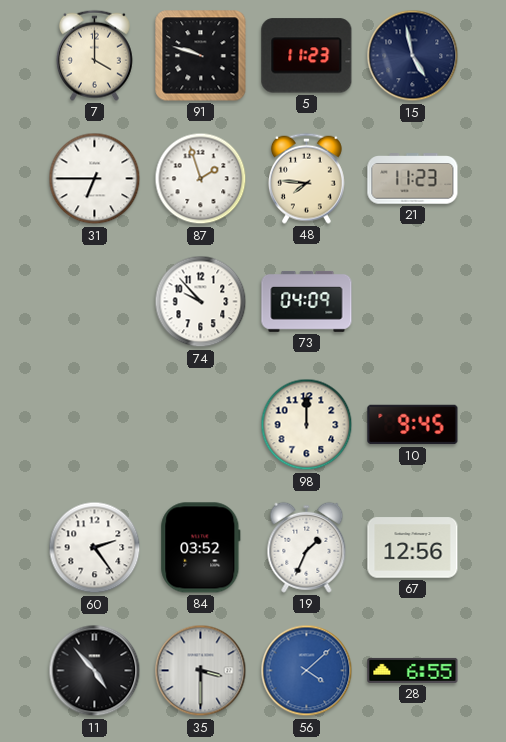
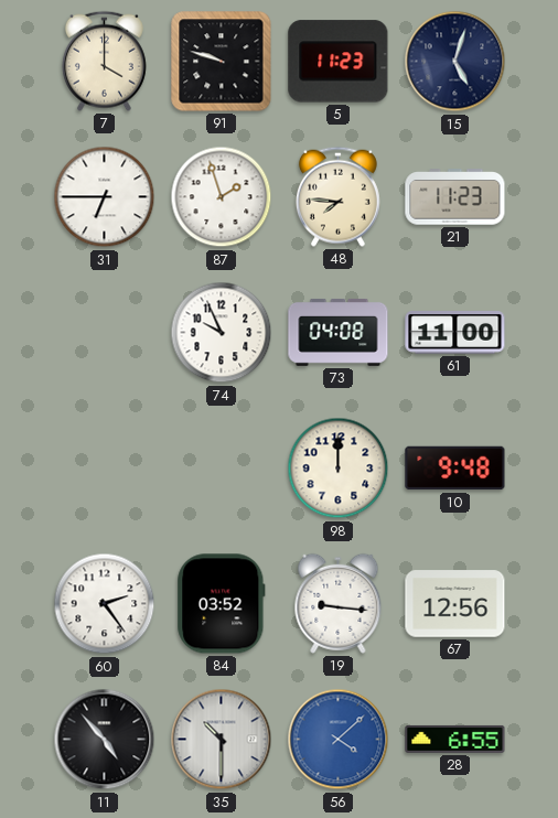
15: 4:58 -> 5:03 (455, 62)
74: 9:53 -> 9:56 (222, 333)
73: 04:09 -> 04:08 (339, 332)
61: none -> 11:00 (455, 333)
10: 9:45 -> 9:48 (455, 469)
19: 1:34 -> 9:16 (339, 603)
35: 3:30 -> 10:30 (222, 740)
